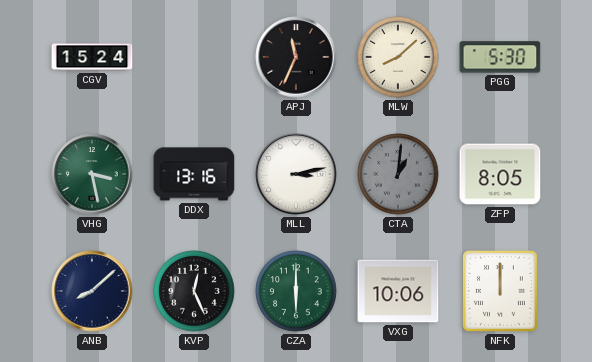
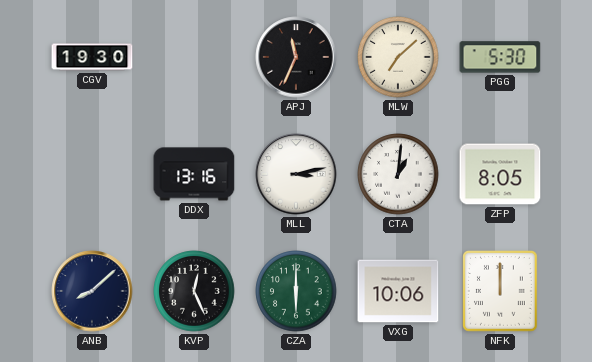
CGV: 15:24 -> 19:30 (92, 57)
MLW: 8:08 -> 7:08 (398, 57)
VHG: 3:28 -> none (92, 174)
CTA dial: grey -> white (398, 174)
